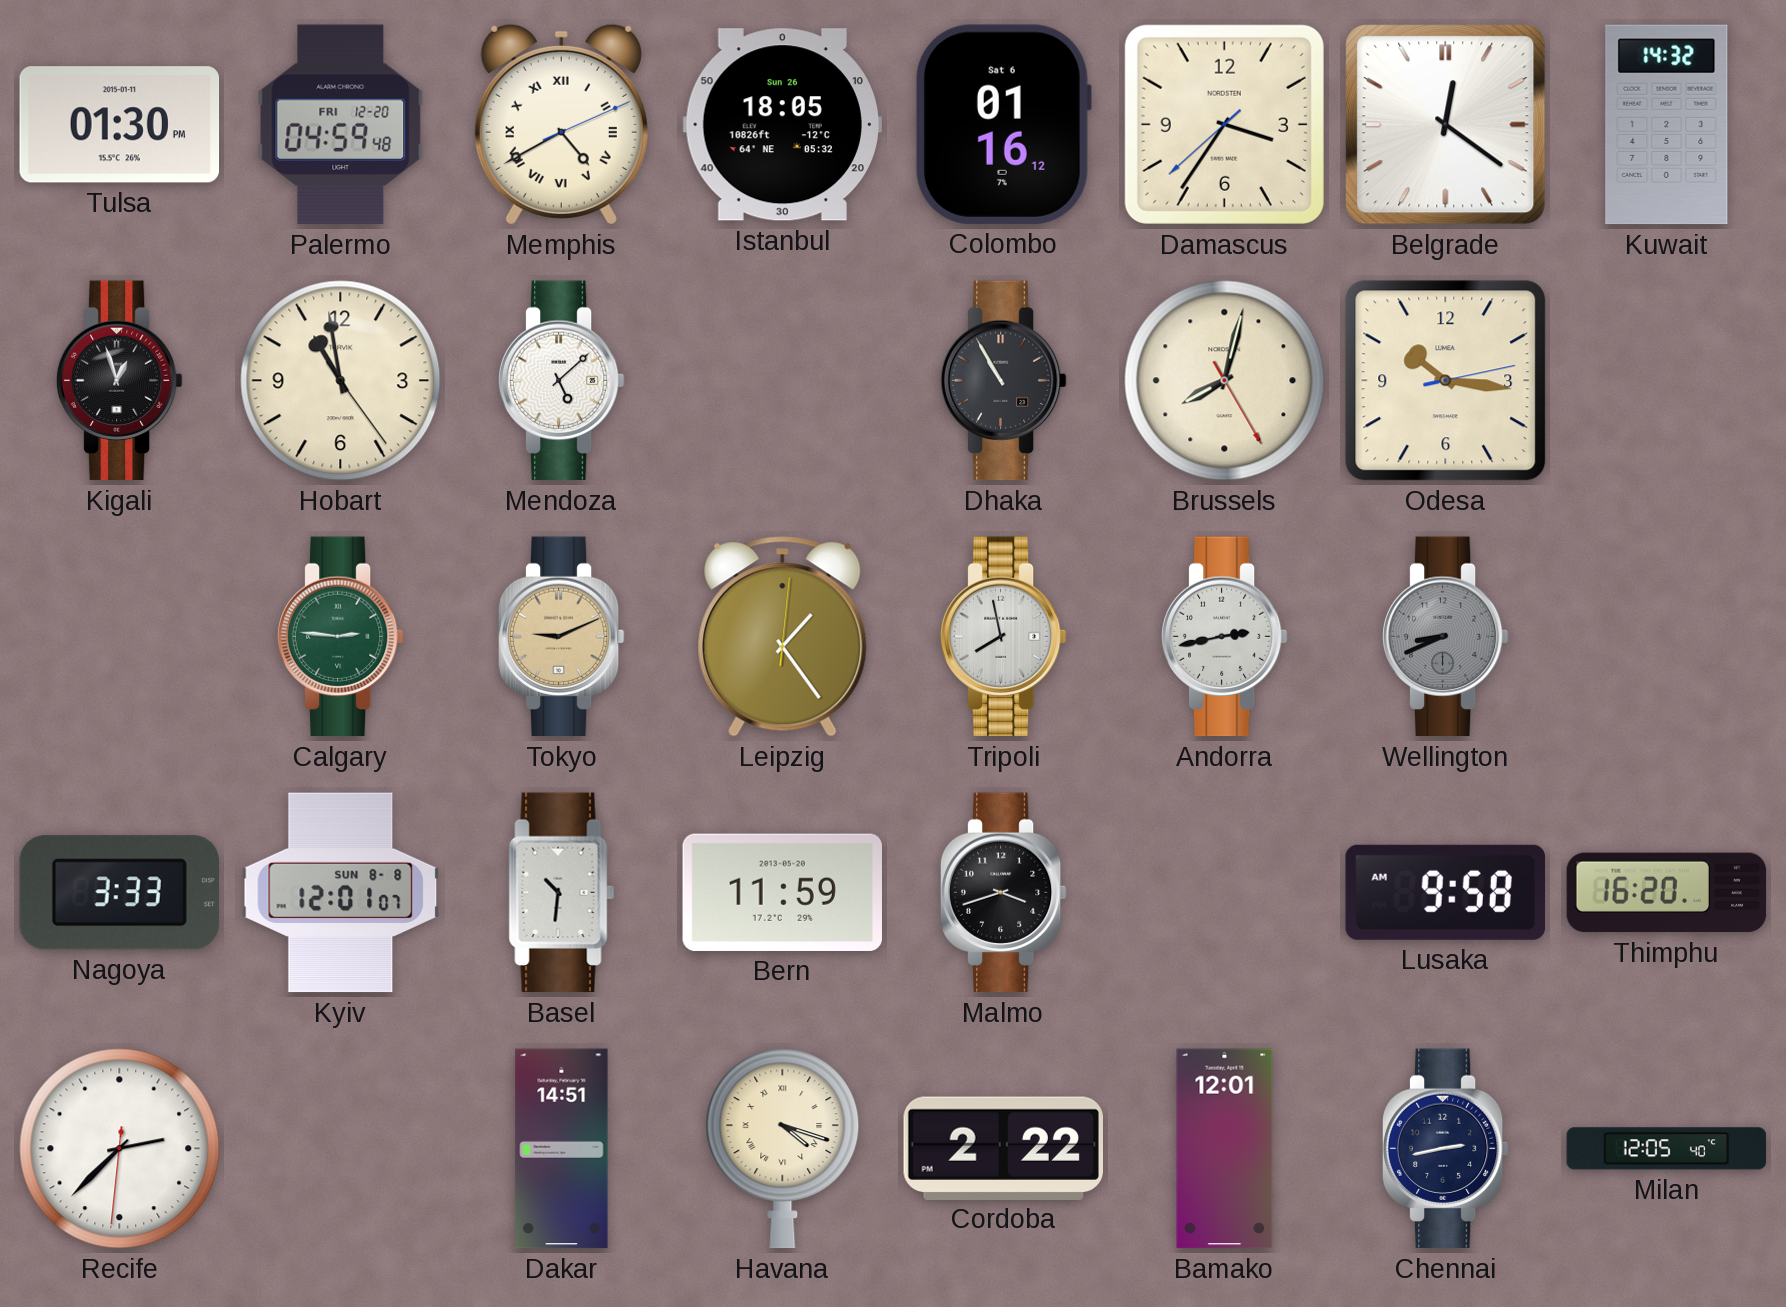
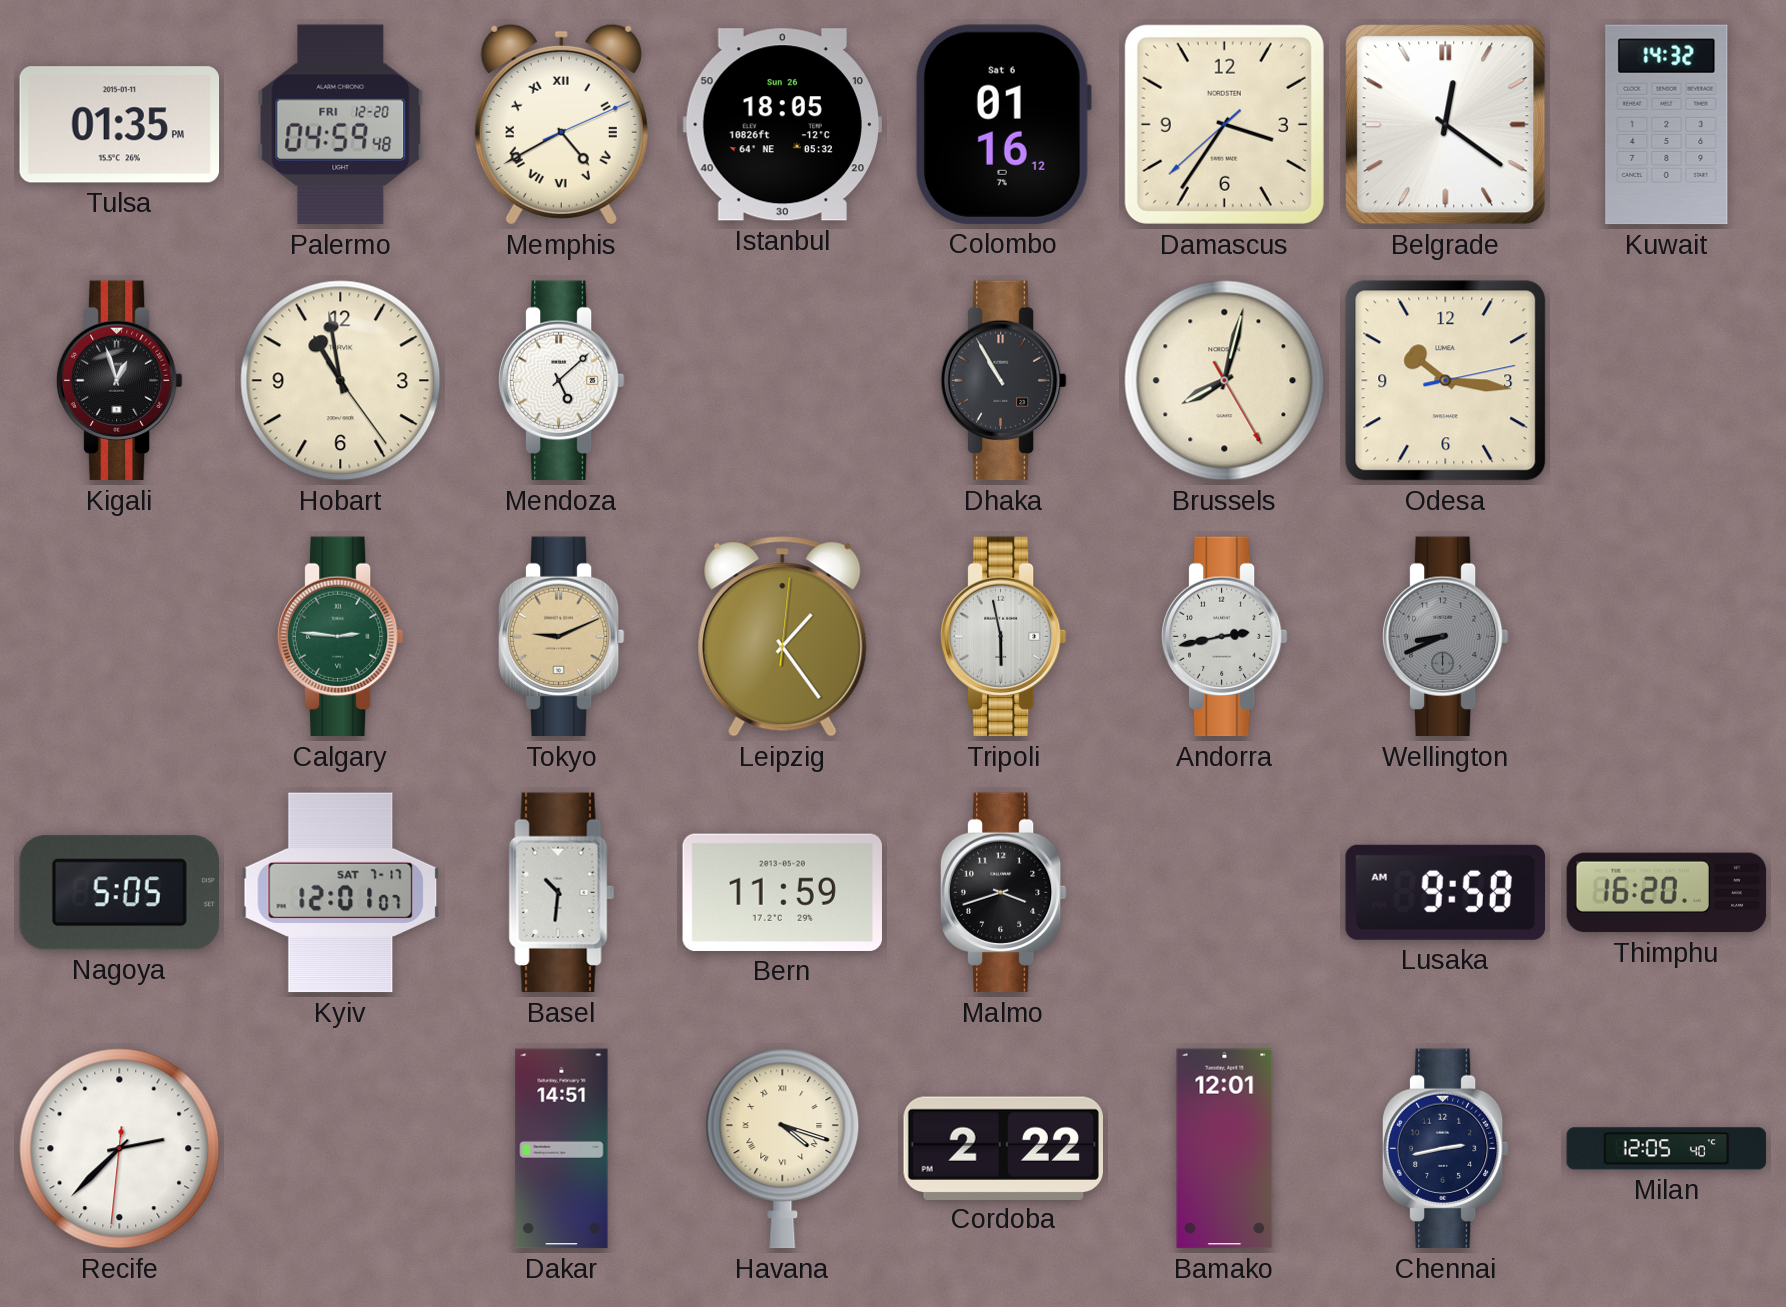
Tulsa: 01:30 -> 01:35 (120, 125)
Tripoli: 7:58 -> 5:58 (1003, 637)
Nagoya: 3:33 -> 5:05 (119, 893)
Kyiv date: SUN 8-8 -> SAT 7-17 (341, 893)
